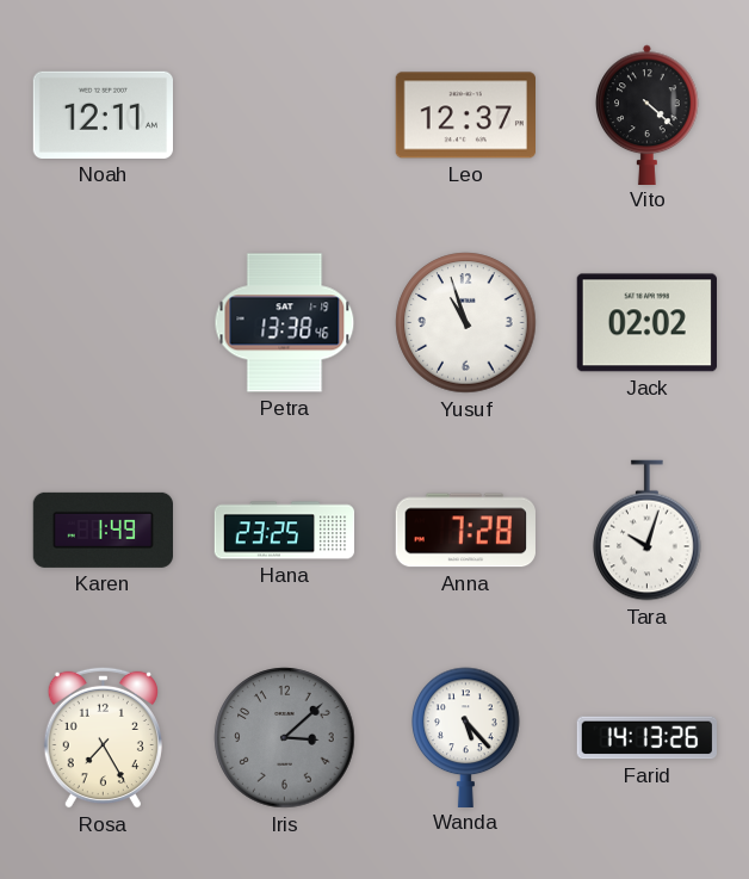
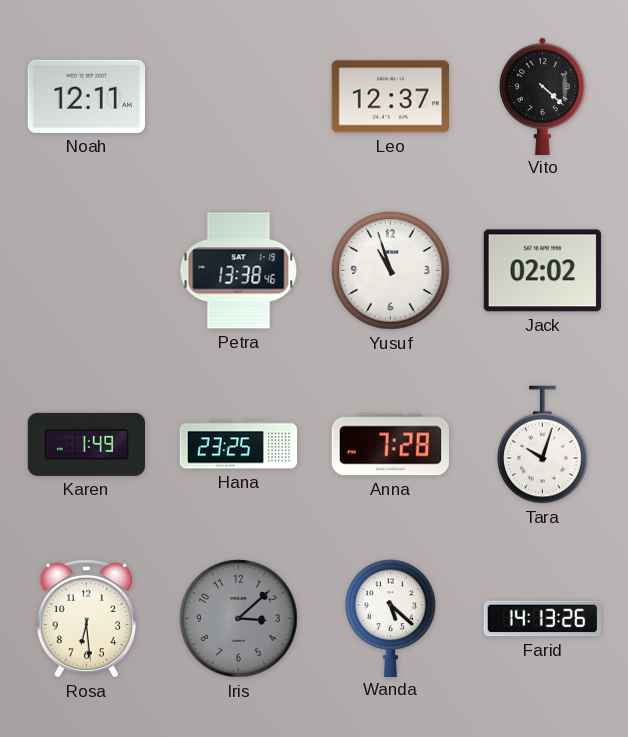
Rosa: 7:25 -> 6:29 (86, 618)
Wanda: 5:23 -> 5:22 (391, 618)
